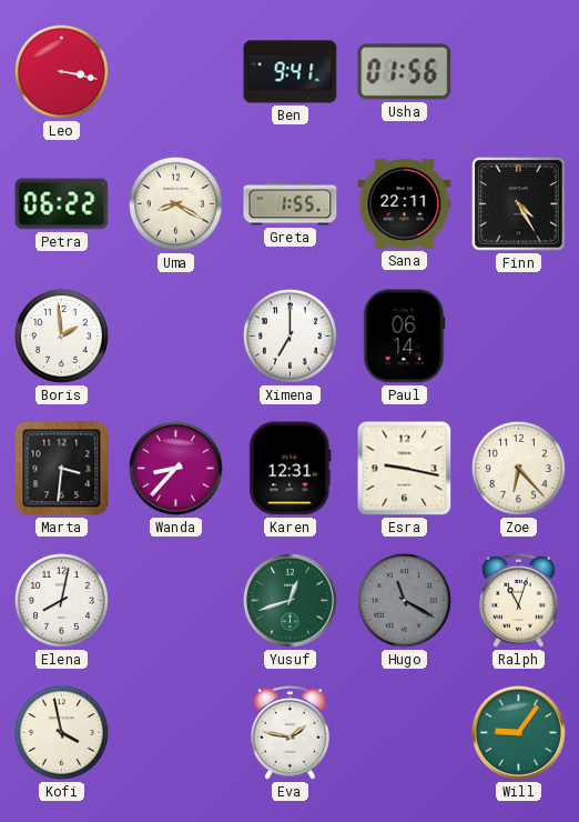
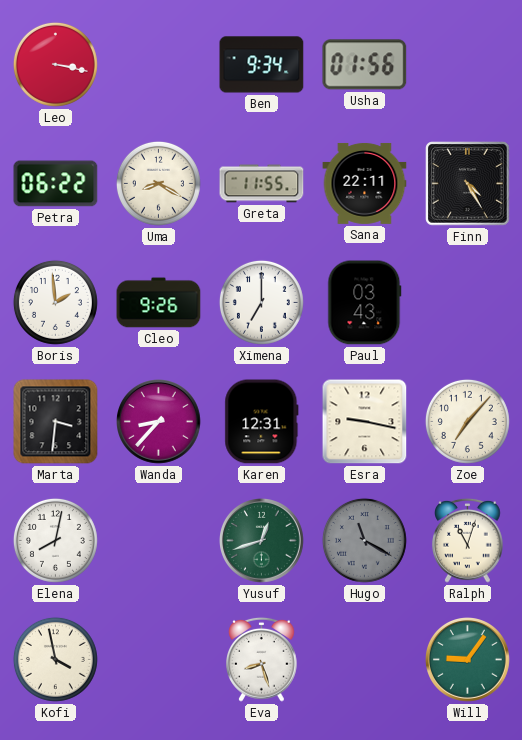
Ben: 9:41 -> 9:34 (262, 65)
Greta: 1:55 -> 11:55 (262, 184)
Cleo: none -> 9:26 (159, 303)
Paul: 06:14 -> 03:43 (365, 303)
Zoe: 6:23 -> 7:07 (467, 421)
Eva: 1:47 -> 8:27 (262, 659)
